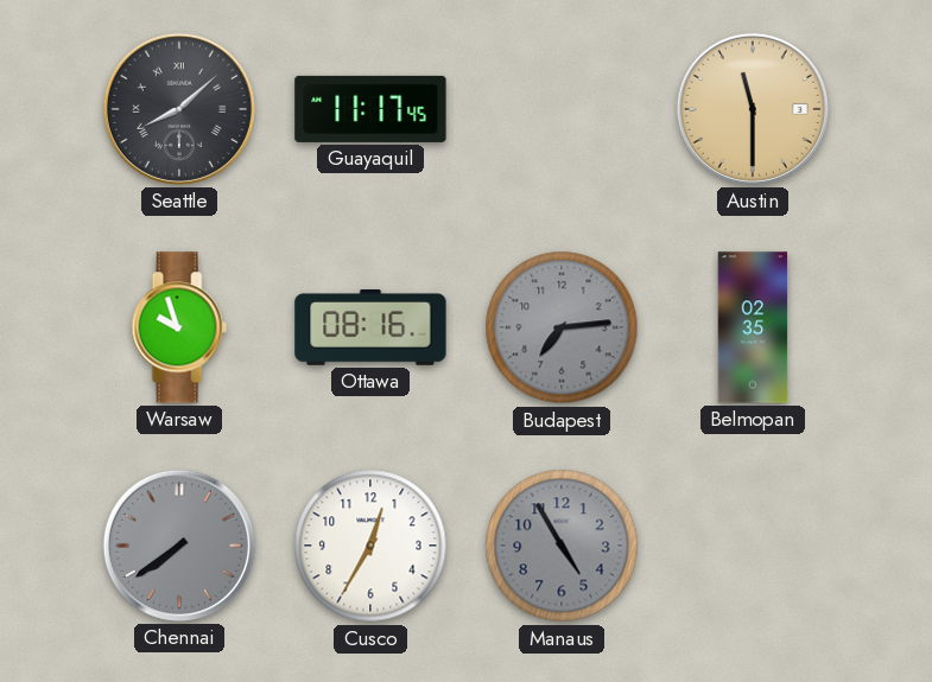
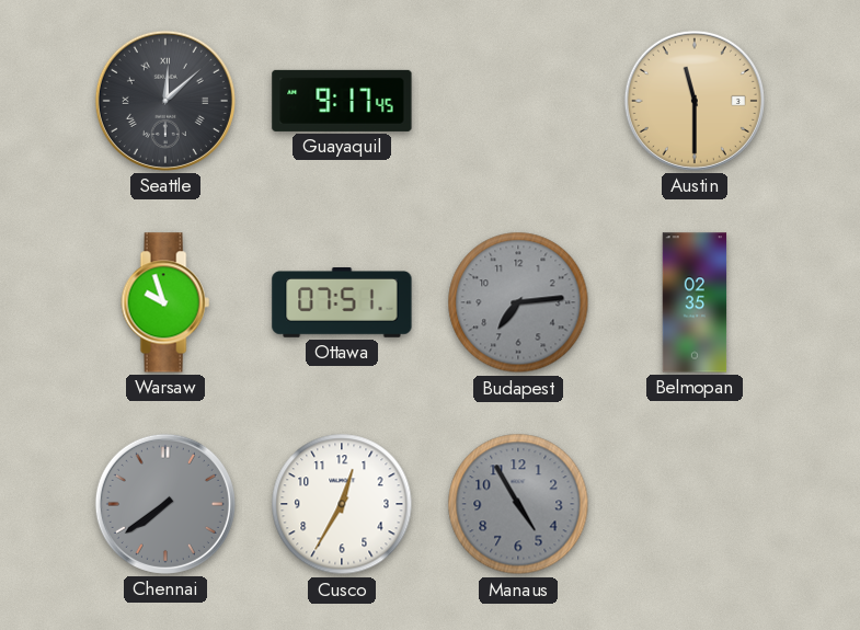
Seattle: 8:08 -> 12:08 (165, 101)
Guayaquil: 11:17 -> 9:17 (342, 101)
Ottawa: 08:16 -> 07:51 (342, 303)
